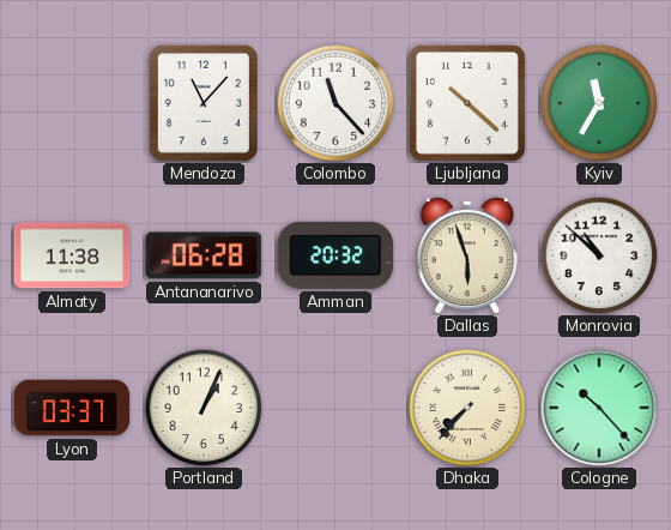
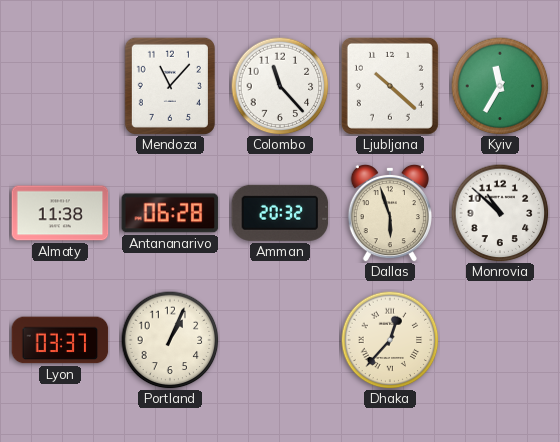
Dhaka: 7:37 -> 12:37 (390, 340)
Cologne: 10:23 -> none (599, 408)
